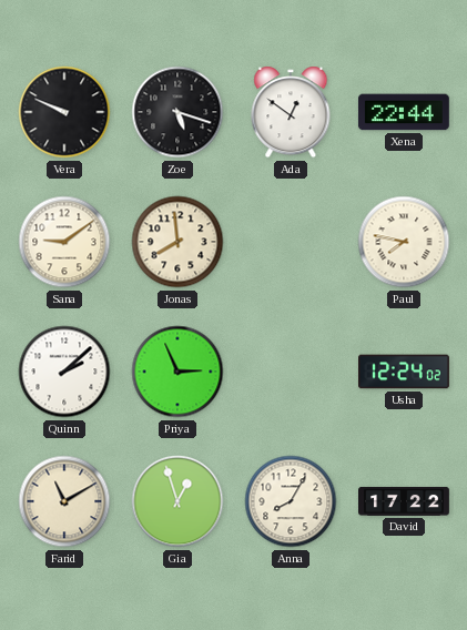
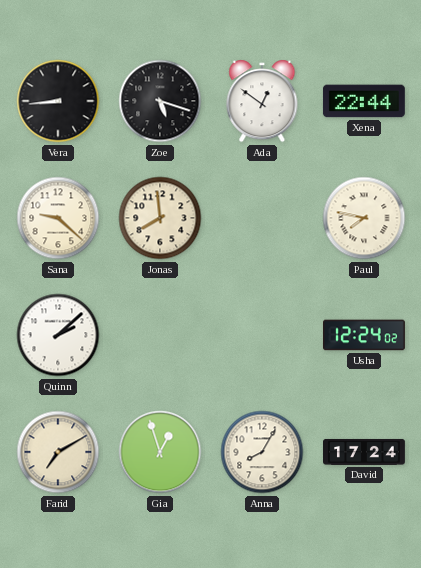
Vera: 9:49 -> 8:44 (58, 101)
Sana: 9:09 -> 9:22 (58, 218)
Priya: 2:56 -> none (177, 372)
Farid: 11:10 -> 7:10 (58, 452)
David: 17:22 -> 17:24 (365, 452)
